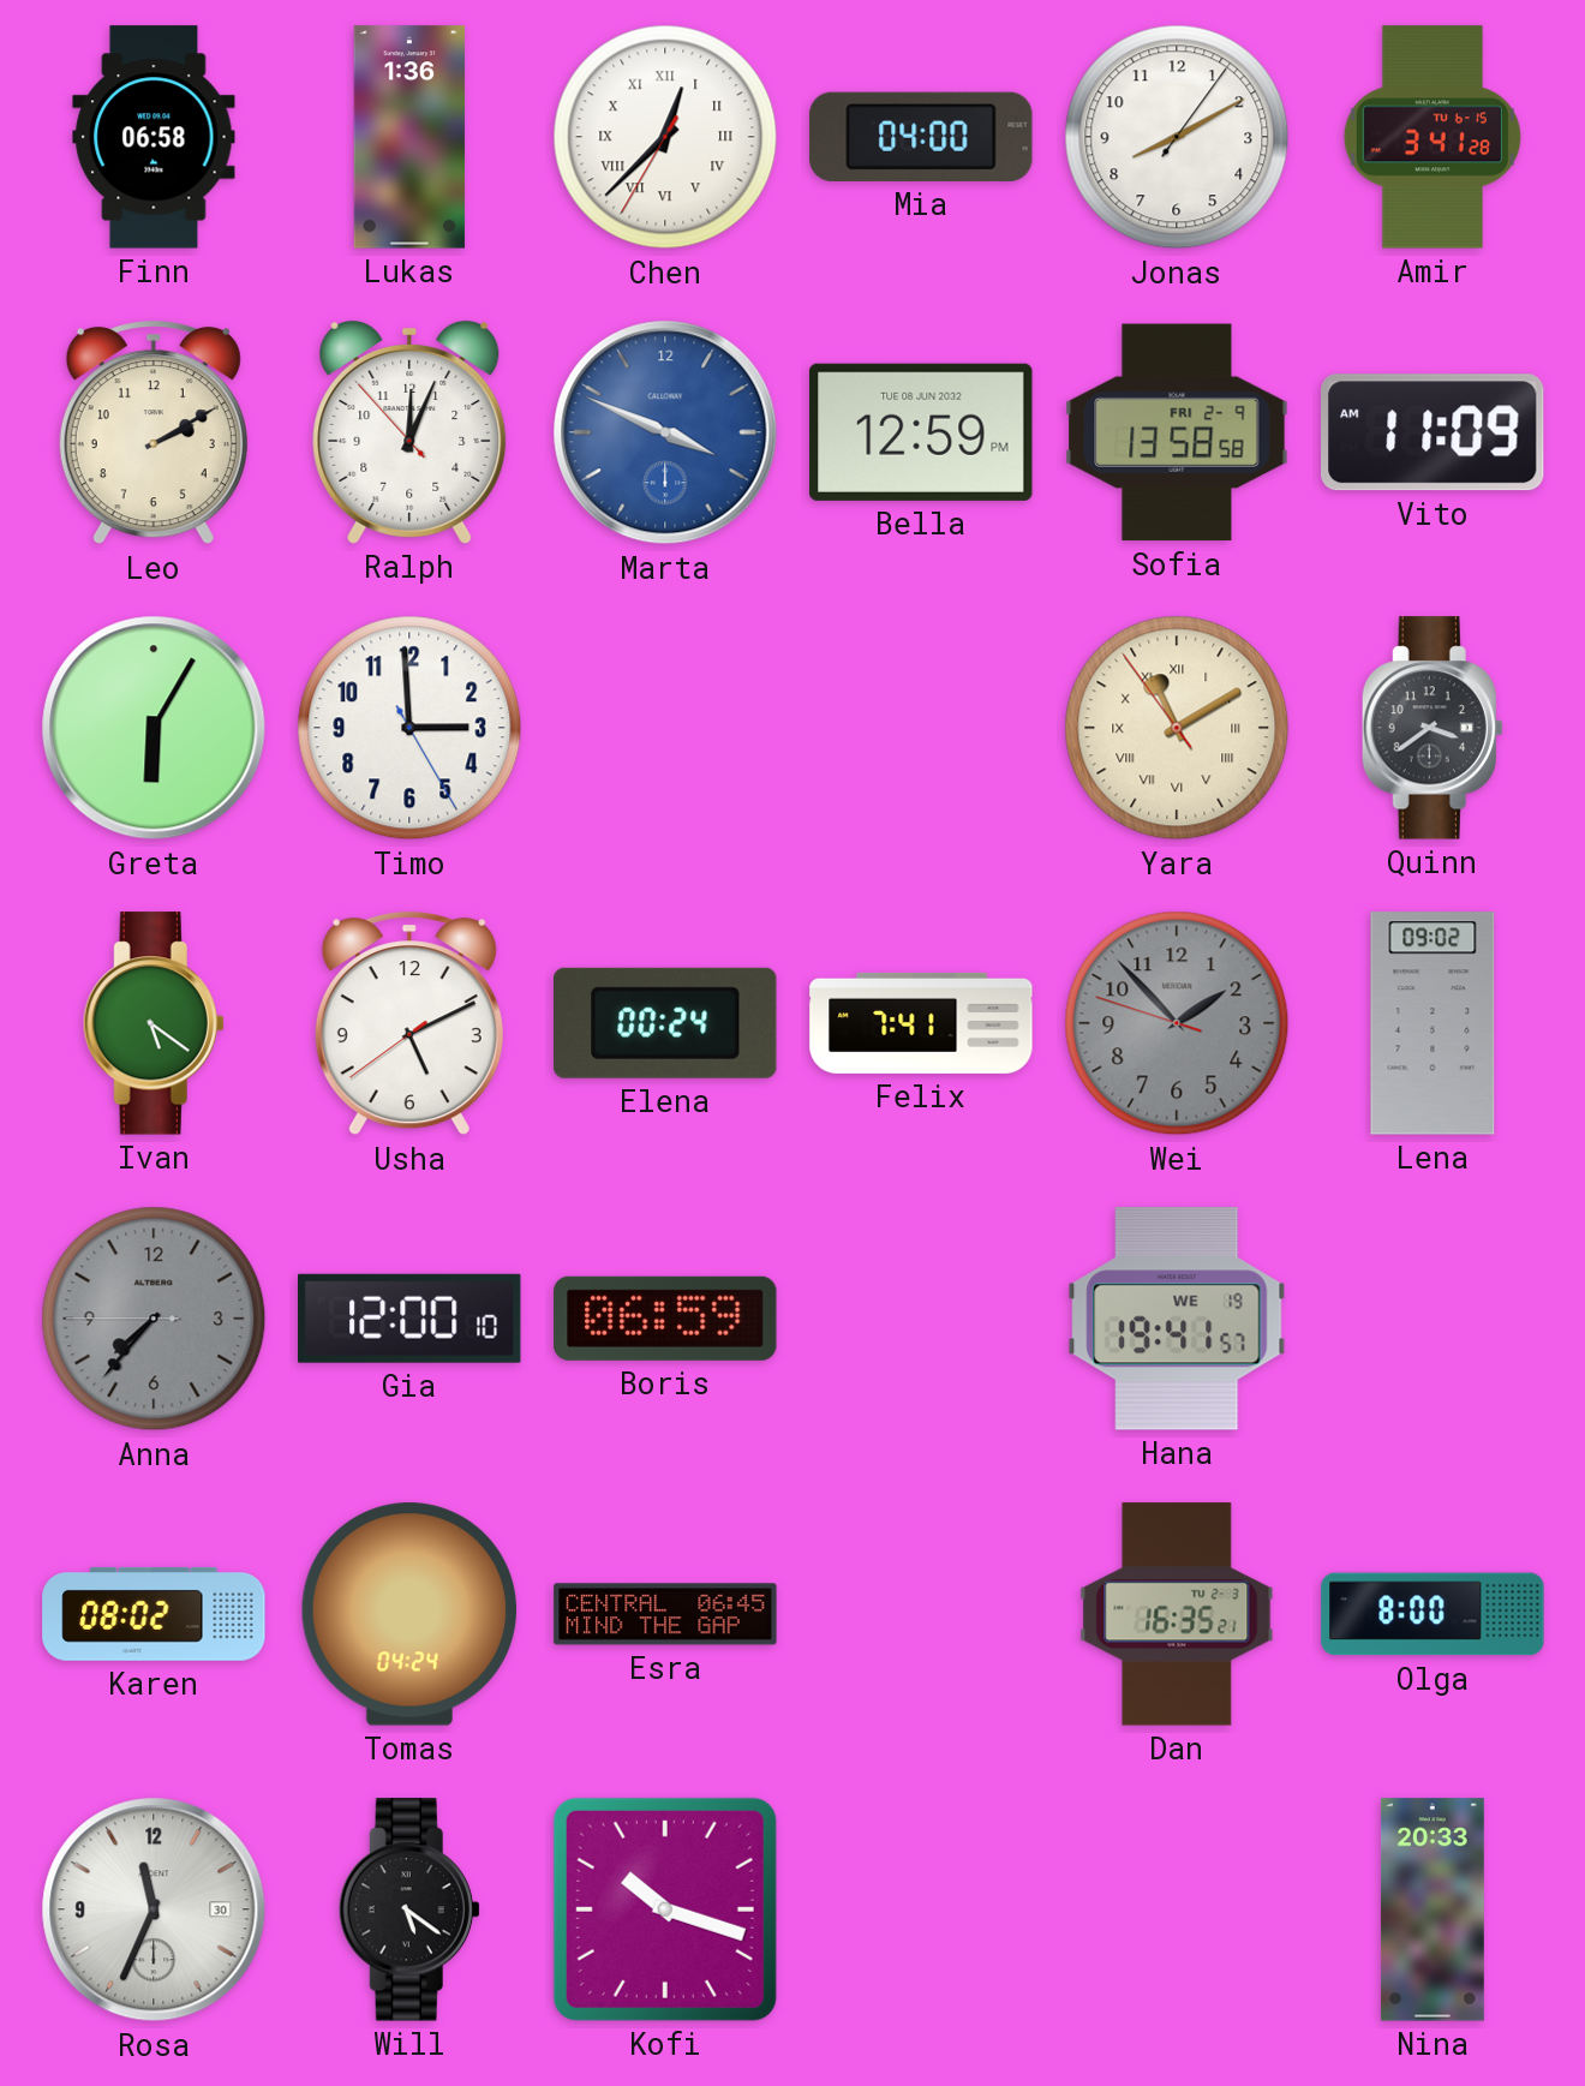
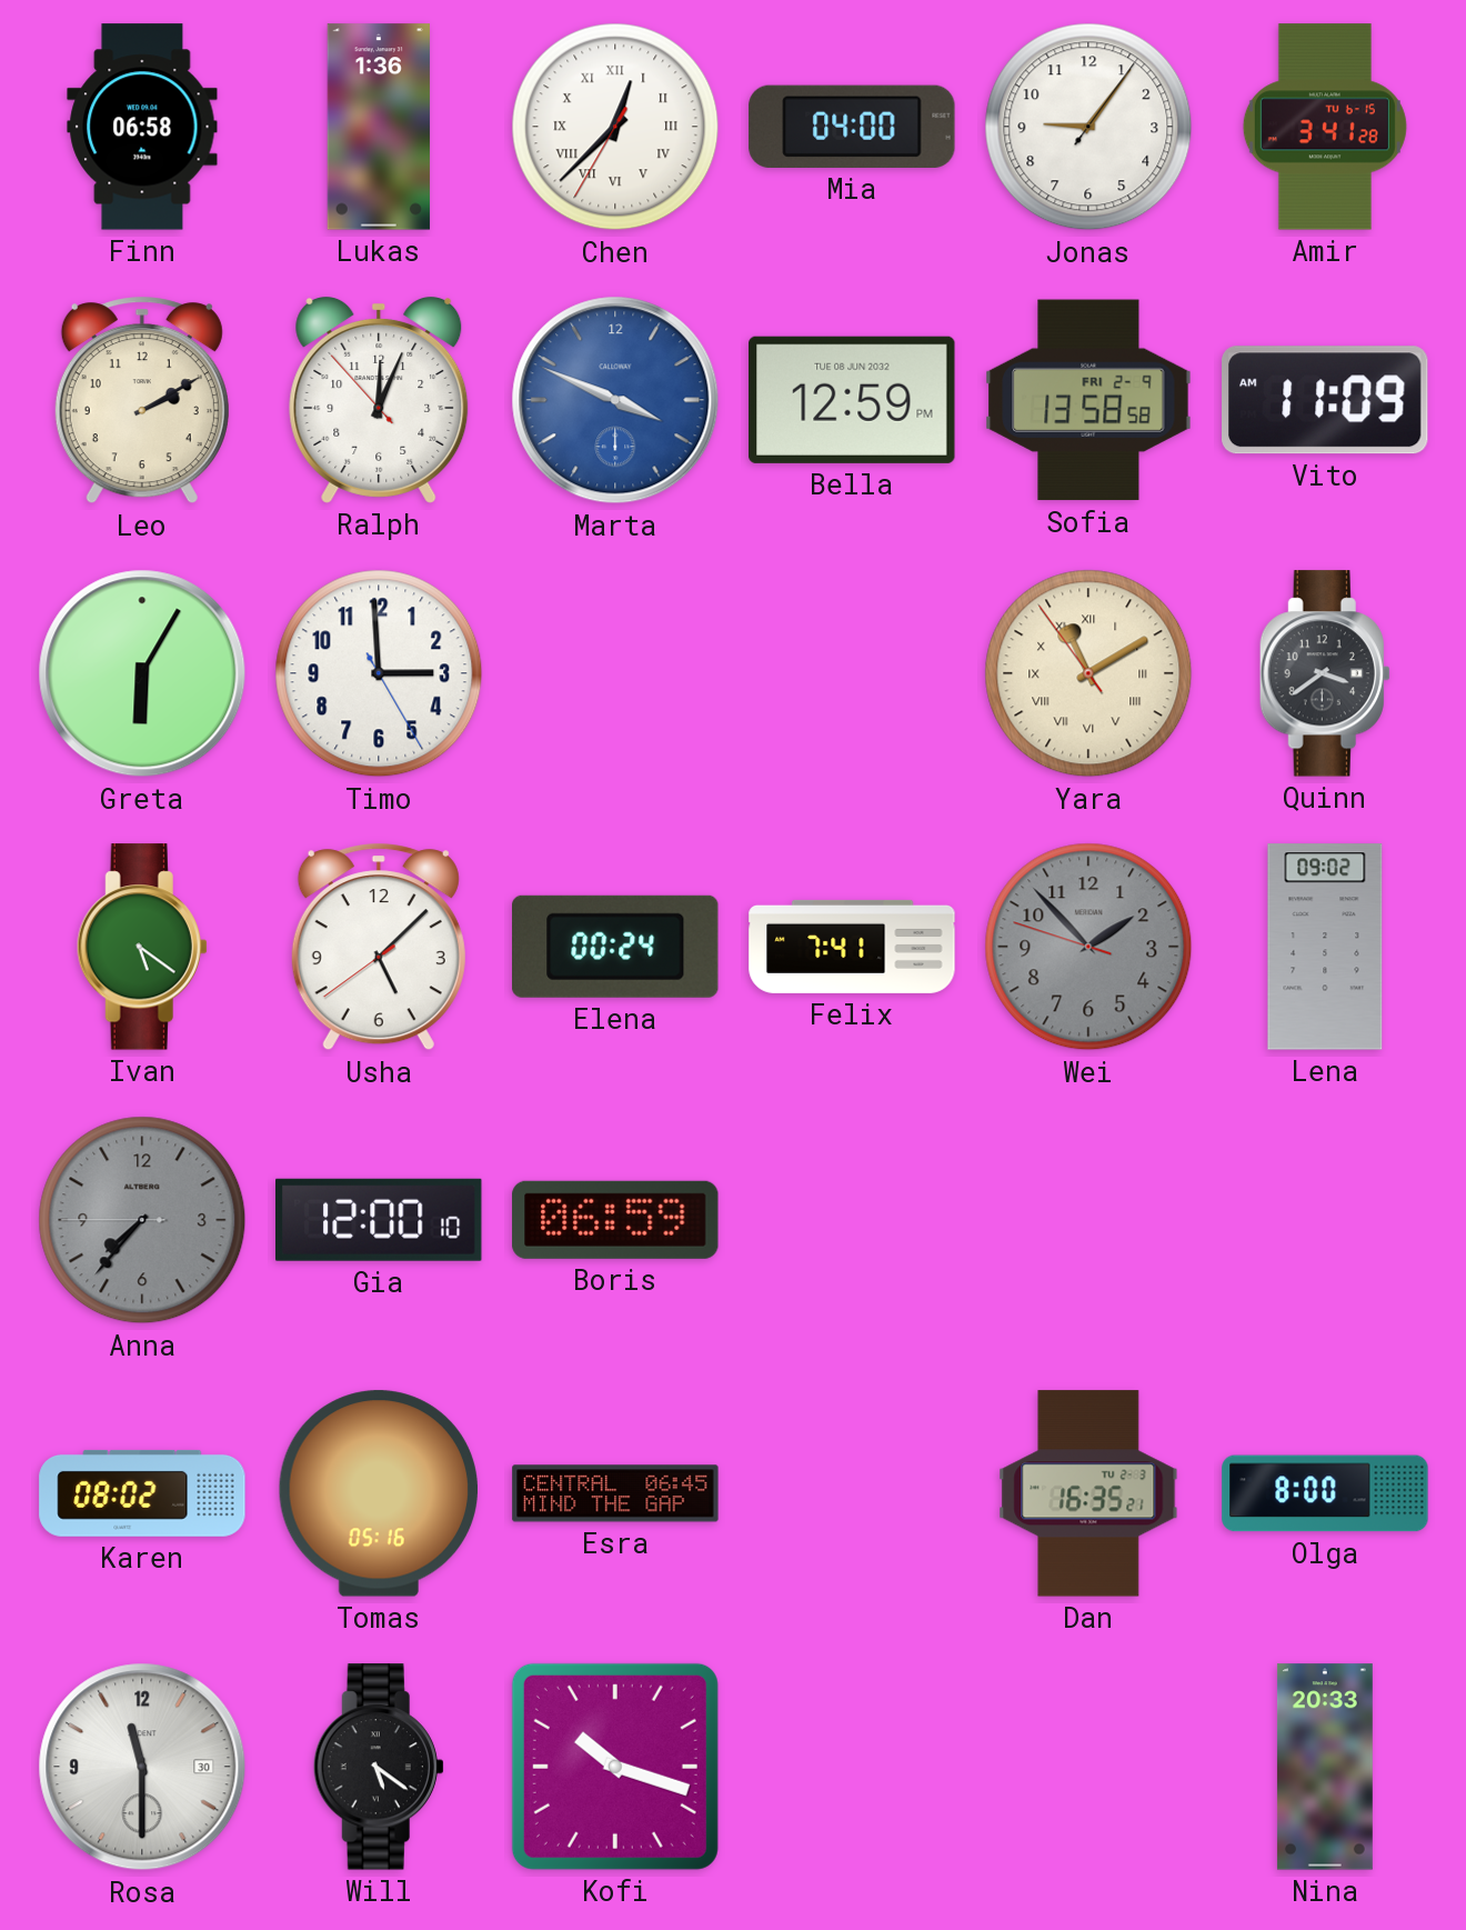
Jonas: 8:10 -> 9:06 (1088, 127)
Usha: 5:10 -> 5:07 (379, 947)
Hana: 19:41 -> none (1177, 1319)
Tomas: 04:24 -> 05:16 (378, 1493)
Rosa: 11:34 -> 11:30 (142, 1767)
